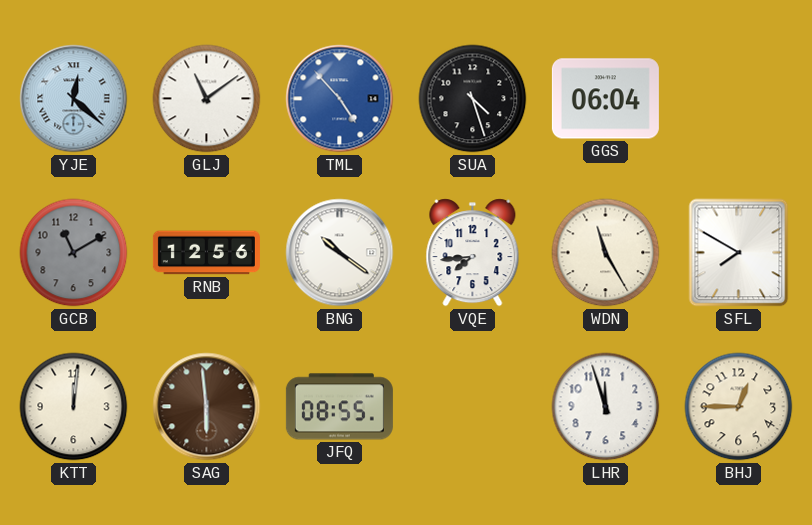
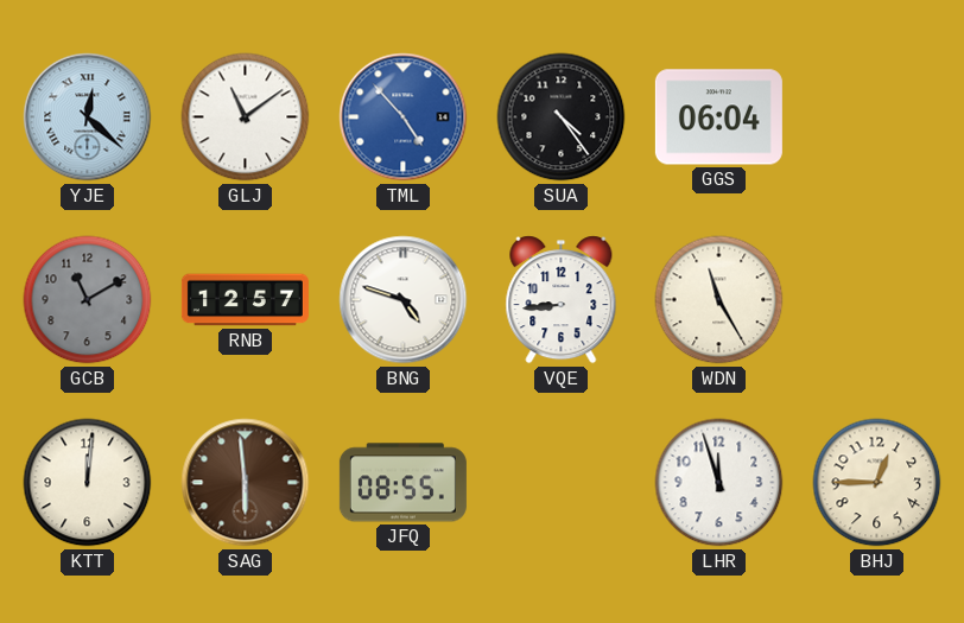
SUA: 4:27 -> 4:24 (562, 117)
RNB: 12:56 -> 12:57 (245, 300)
BNG: 10:21 -> 4:48 (404, 300)
VQE: 7:44 -> 8:44 (562, 300)
SFL: 7:50 -> none (739, 253)
